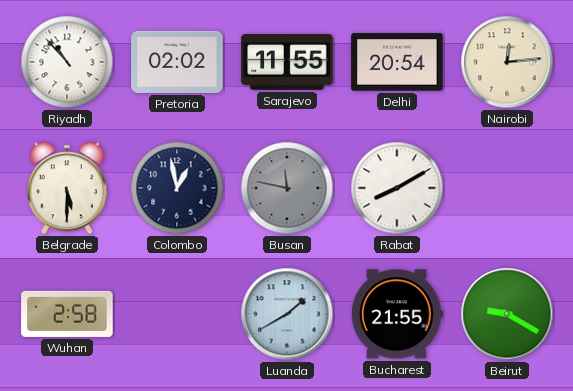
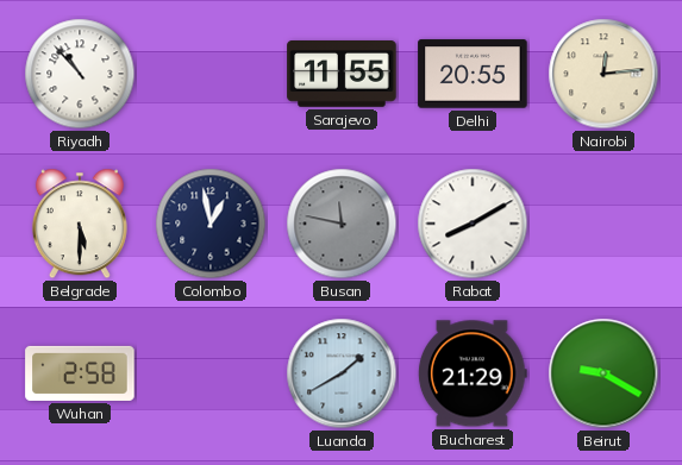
Pretoria: 02:02 -> none (177, 62)
Delhi: 20:54 -> 20:55 (473, 74)
Bucharest: 21:55 -> 21:29 (473, 373)
